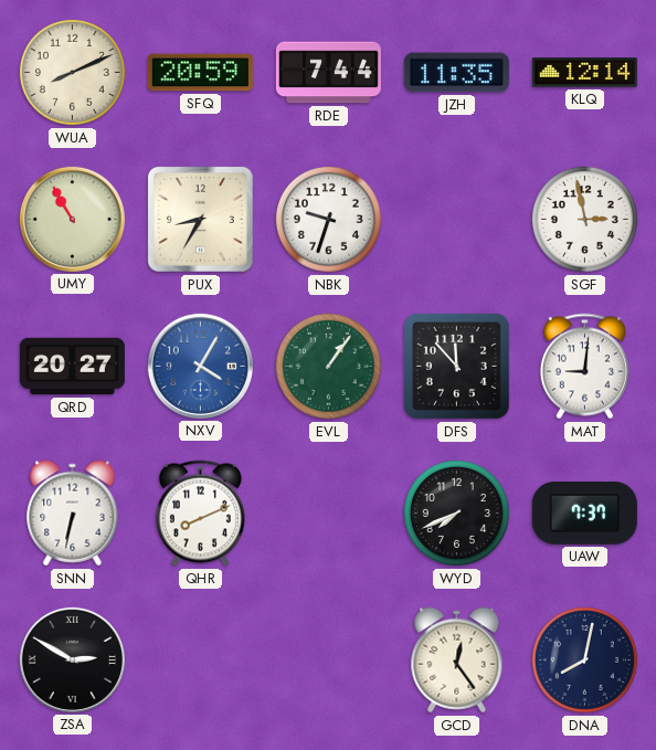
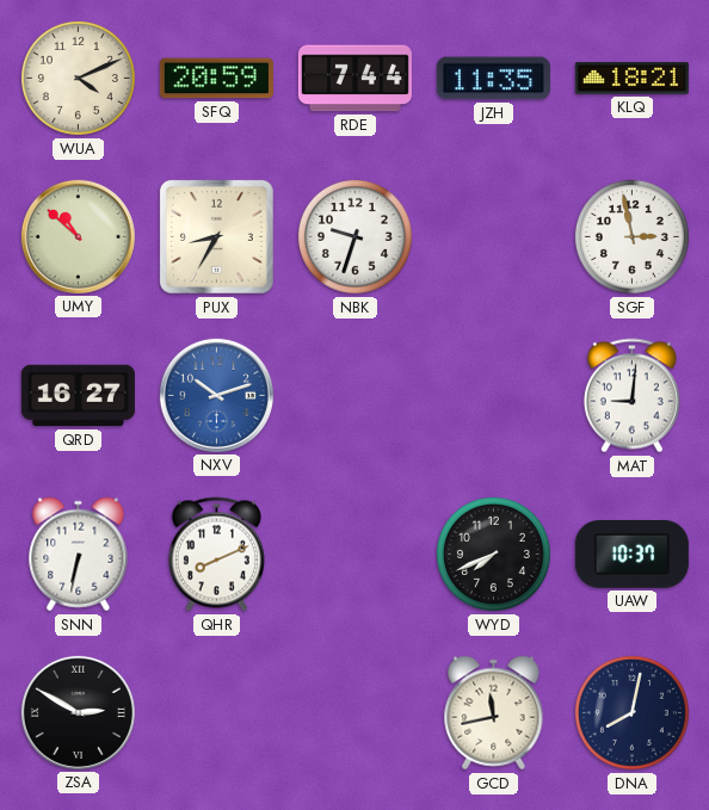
WUA: 8:11 -> 4:11 (78, 78)
KLQ: 12:14 -> 18:21 (631, 79)
UMY: 10:55 -> 10:52 (78, 236)
QRD: 20:27 -> 16:27 (78, 396)
NXV: 4:05 -> 10:12 (216, 395)
EVL: 1:06 -> none (328, 366)
DFS: 11:53 -> none (456, 366)
UAW: 7:37 -> 10:37 (631, 555)
GCD: 12:24 -> 11:43 (494, 713)
